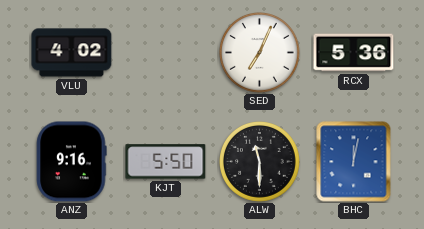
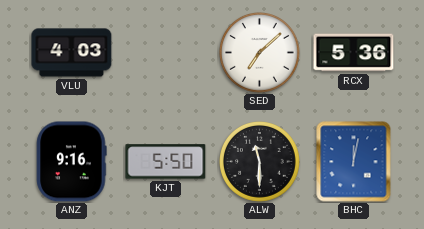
VLU: 4:02 -> 4:03 (72, 53)
SED: 7:04 -> 7:08 (260, 53)
